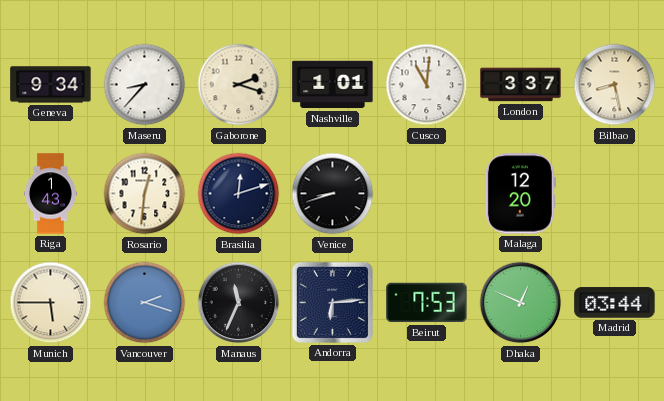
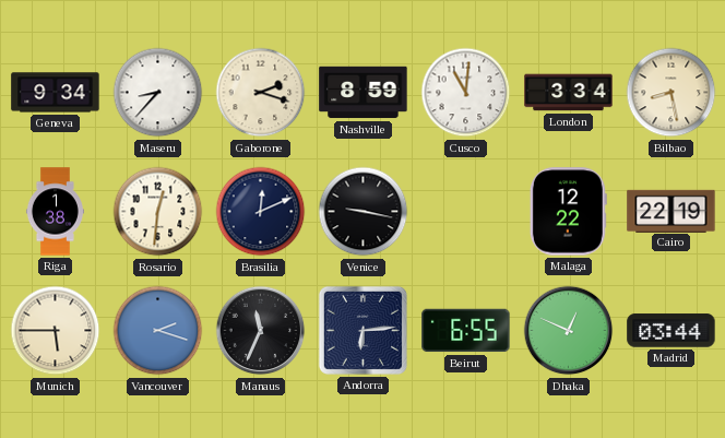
Nashville: 1:01 -> 8:59 (364, 93)
London: 3:37 -> 3:34 (569, 93)
Riga: 1:43 -> 1:38 (55, 212)
Brasilia: 12:12 -> 12:11 (261, 212)
Venice: 8:42 -> 9:17 (364, 212)
Malaga: 12:20 -> 12:22 (568, 212)
Cairo: none -> 22:19 (671, 211)
Beirut: 7:53 -> 6:55 (466, 331)
